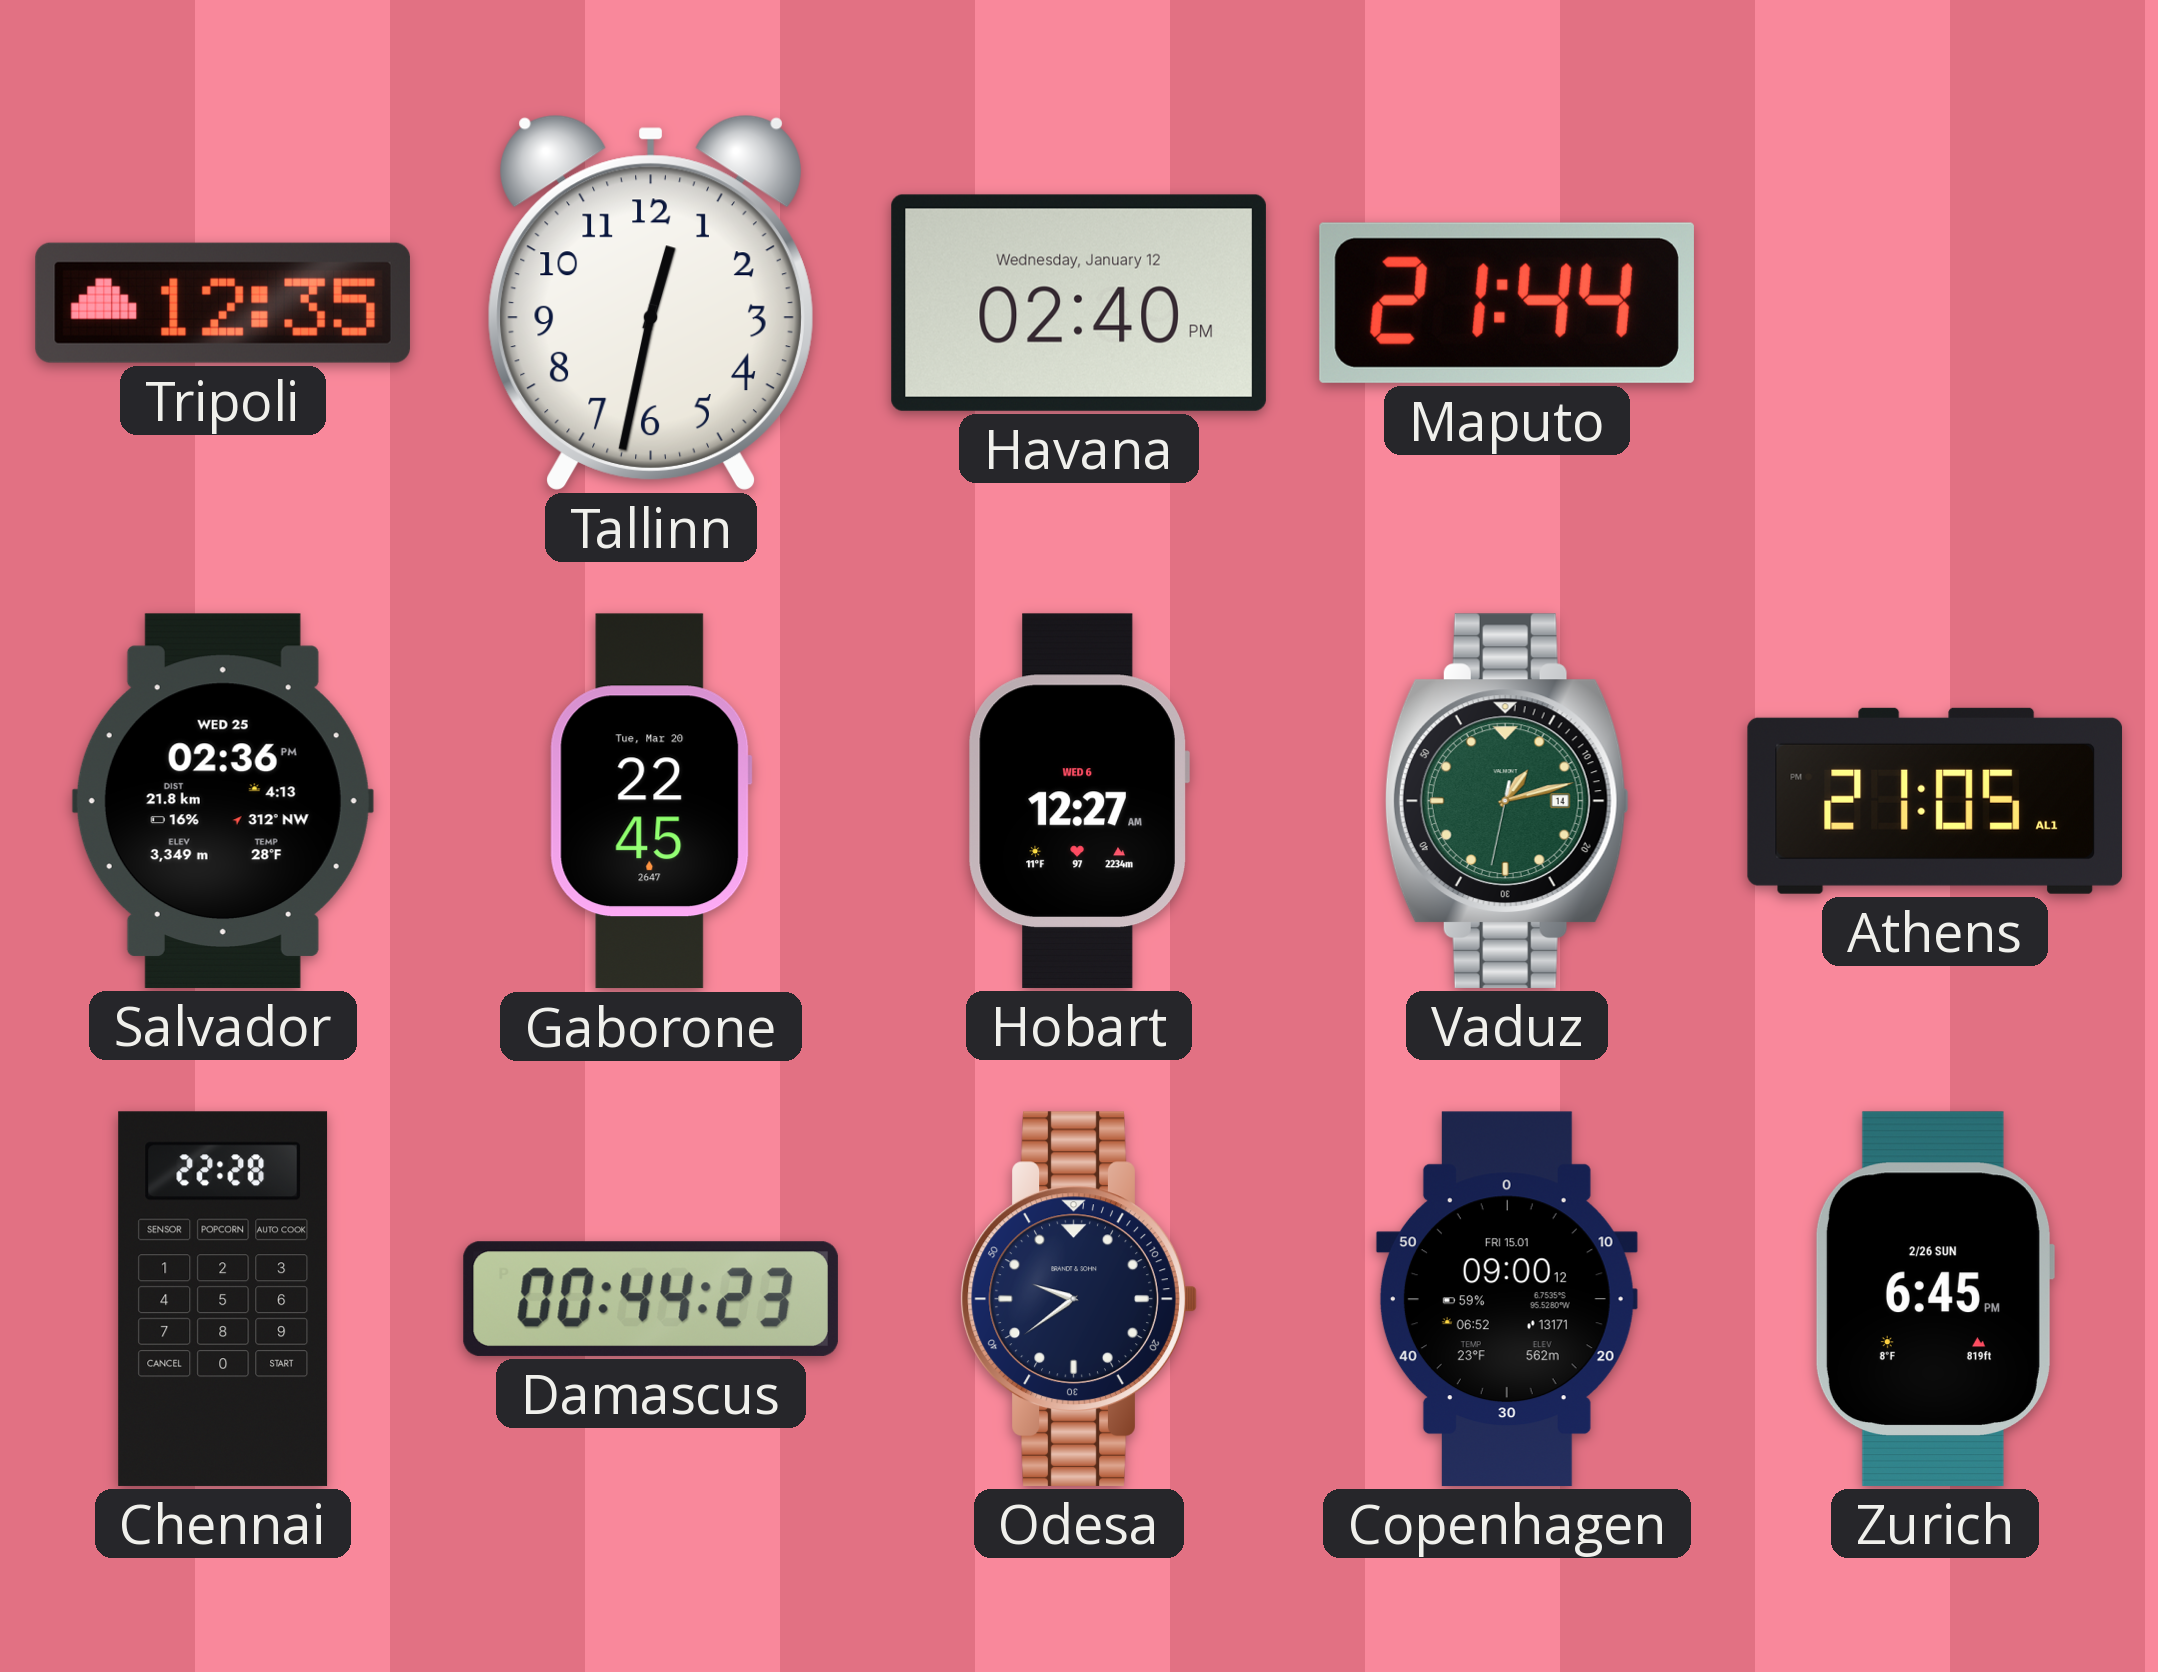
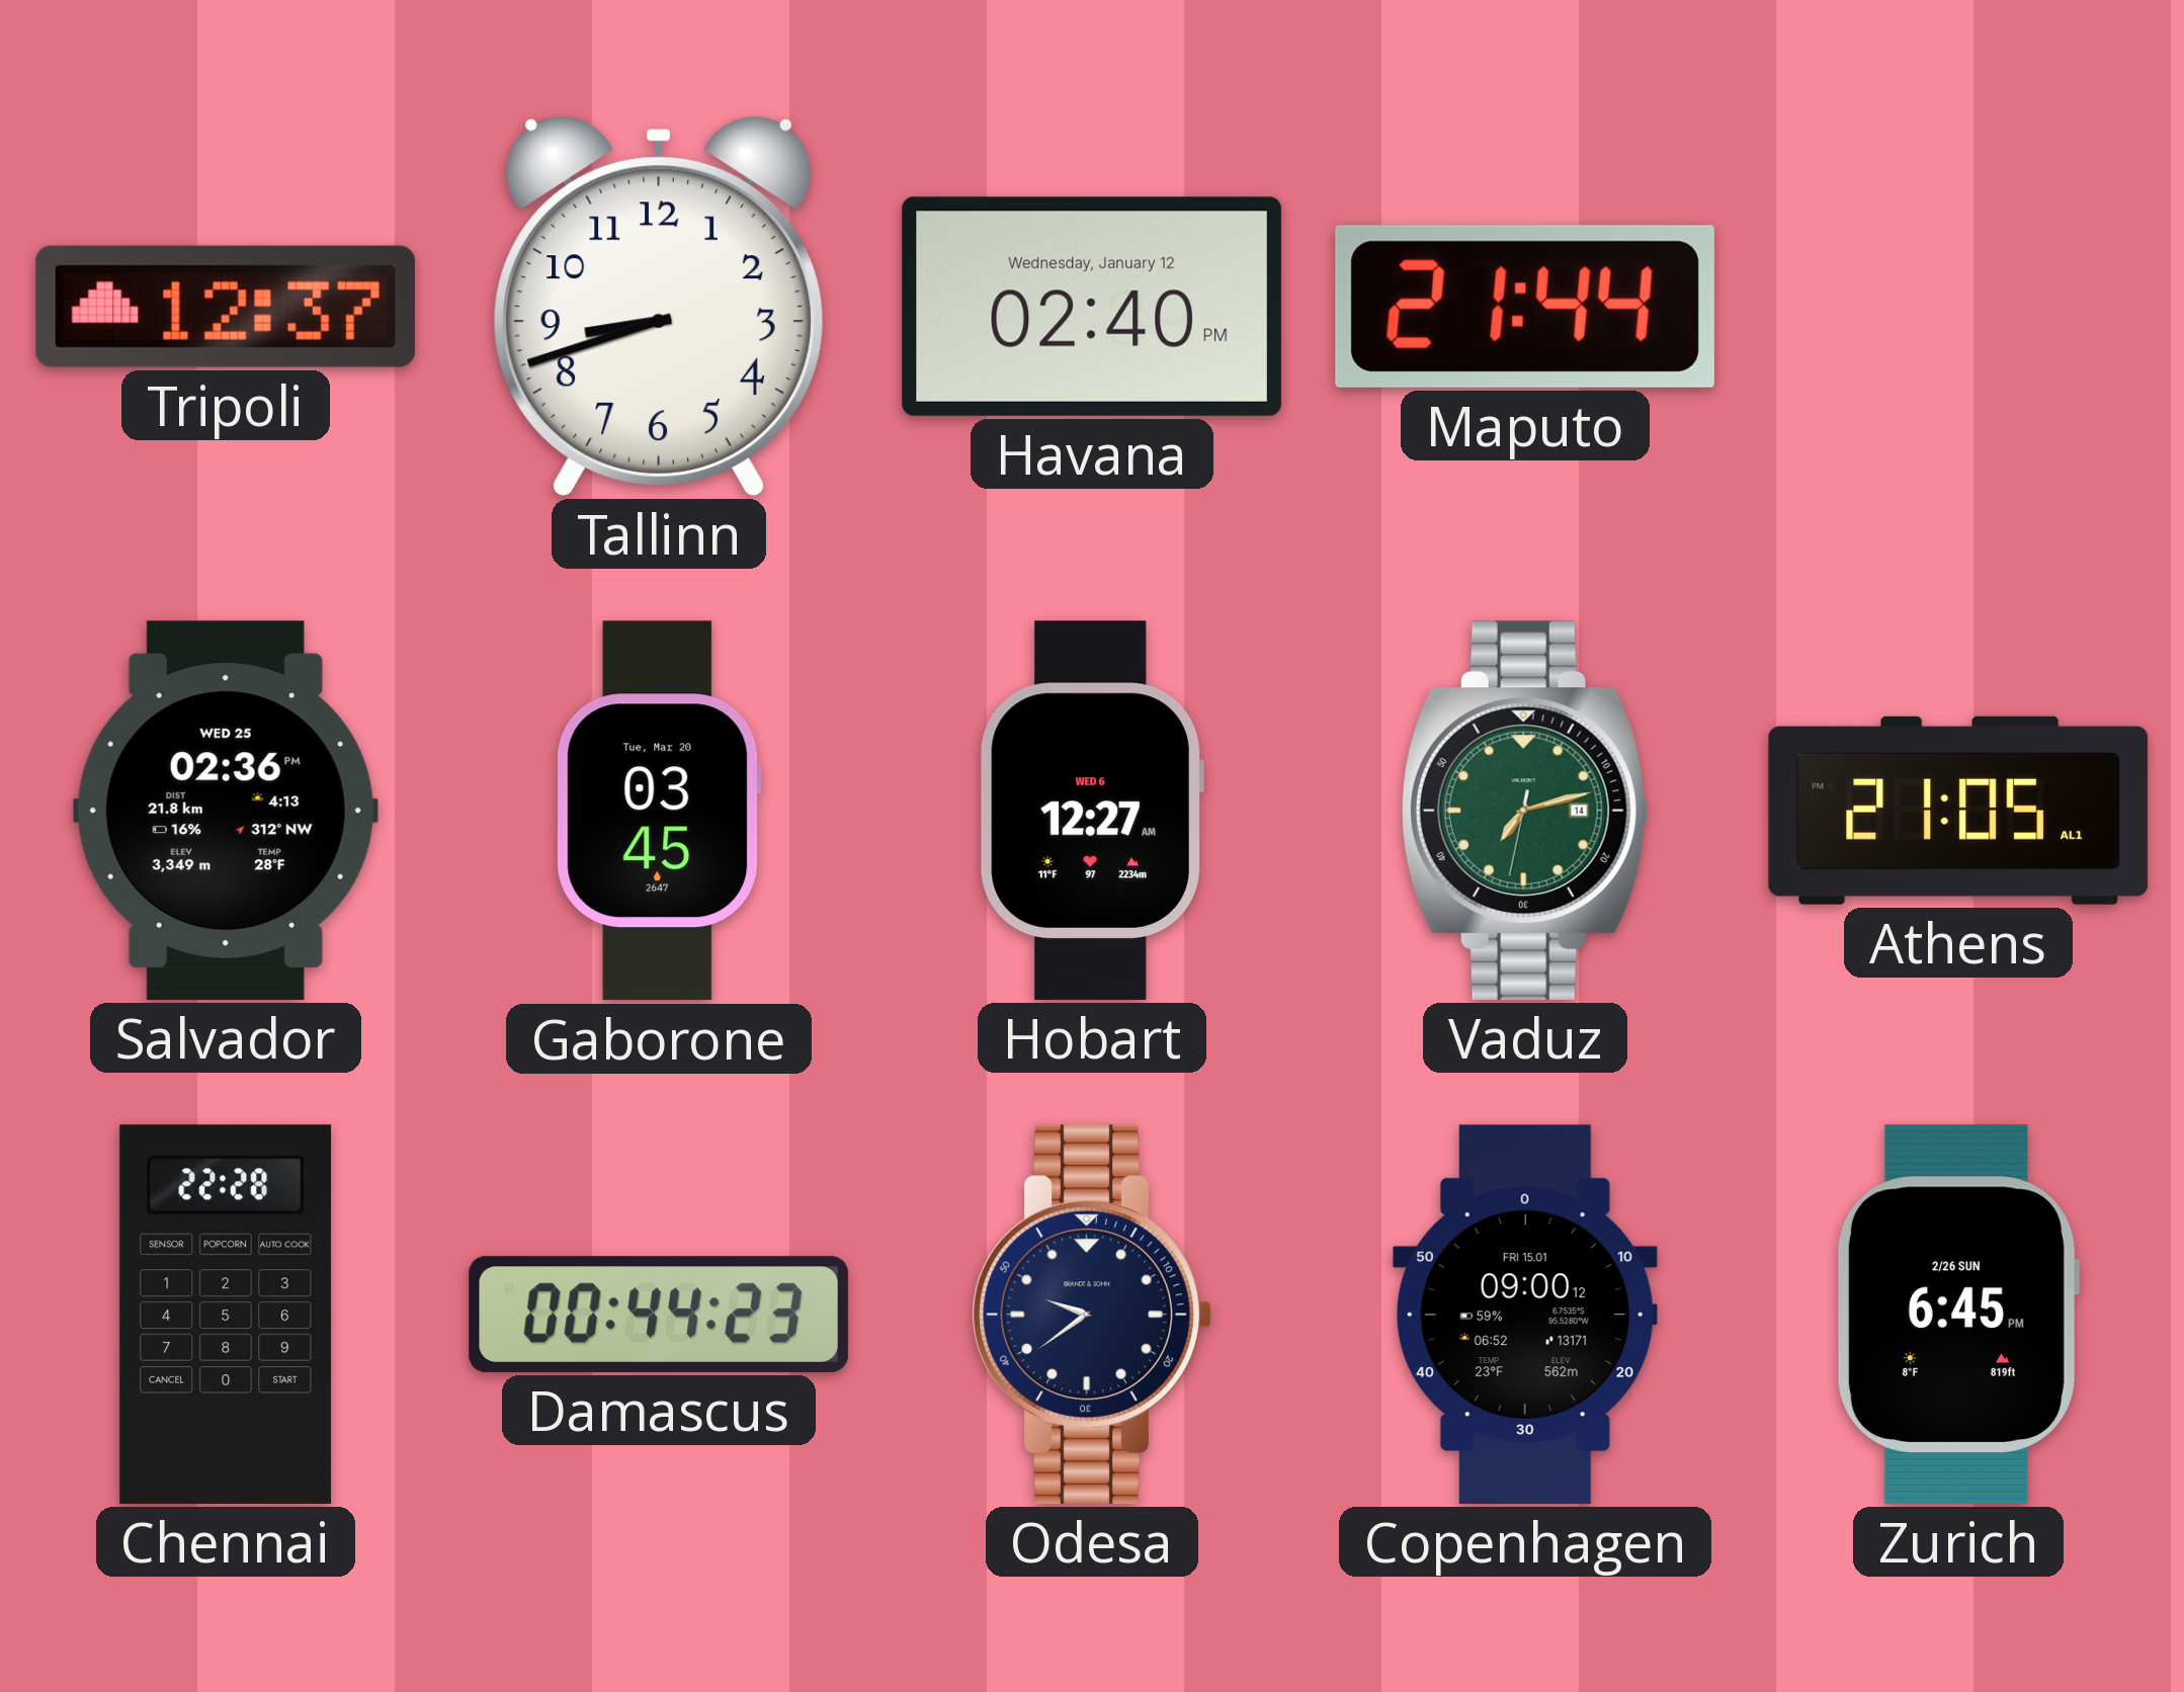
Tripoli: 12:35 -> 12:37 (226, 307)
Tallinn: 12:32 -> 8:42 (659, 306)
Gaborone: 22:45 -> 03:45 (659, 811)
Vaduz: 1:12 -> 7:12 (1525, 811)
